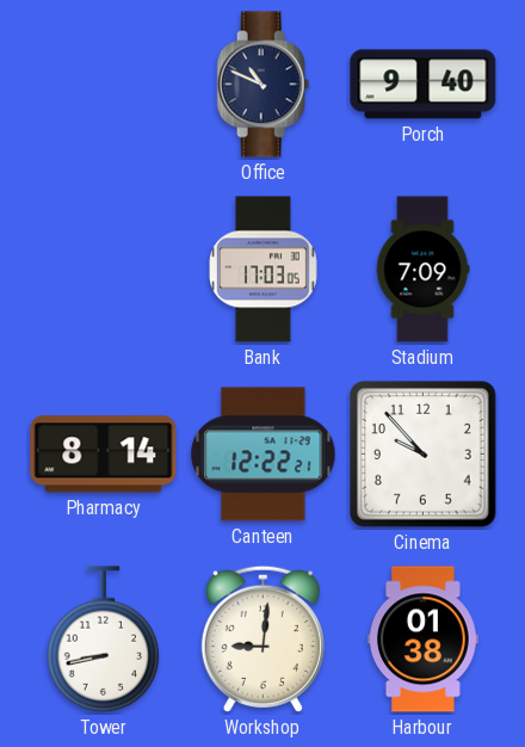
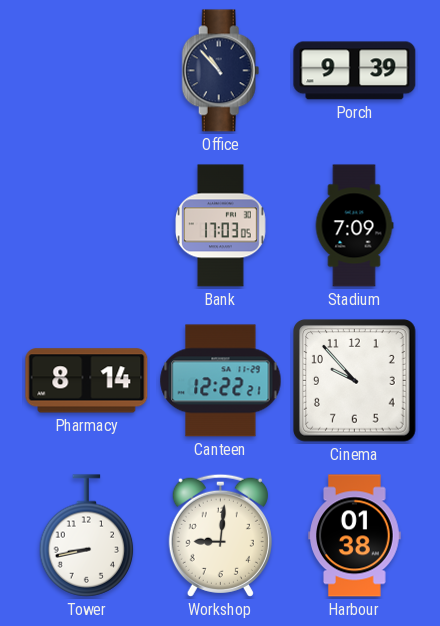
Office: 10:49 -> 10:53 (221, 71)
Porch: 9:40 -> 9:39 (355, 71)
